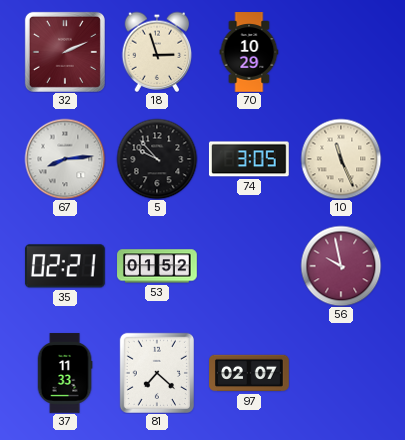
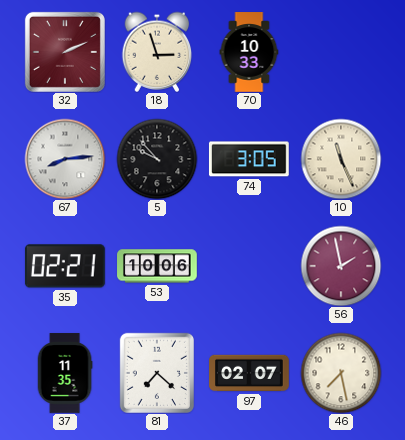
70: 10:29 -> 10:33 (249, 52)
53: 01:52 -> 10:06 (157, 266)
56: 9:58 -> 1:58 (341, 266)
37: 11:33 -> 11:35 (65, 373)
46: none -> 7:28 (341, 373)
